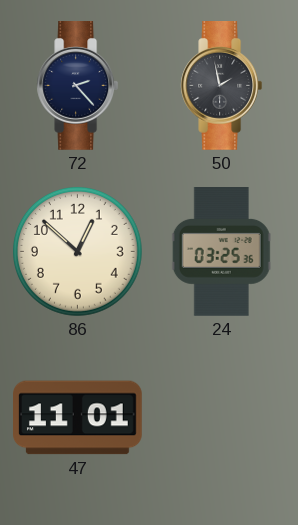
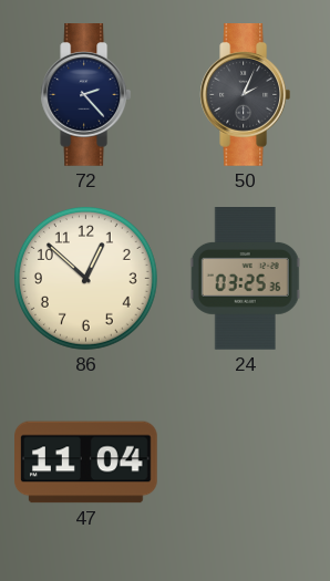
50: 1:58 -> 2:04 (246, 95)
47: 11:01 -> 11:04 (86, 463)
